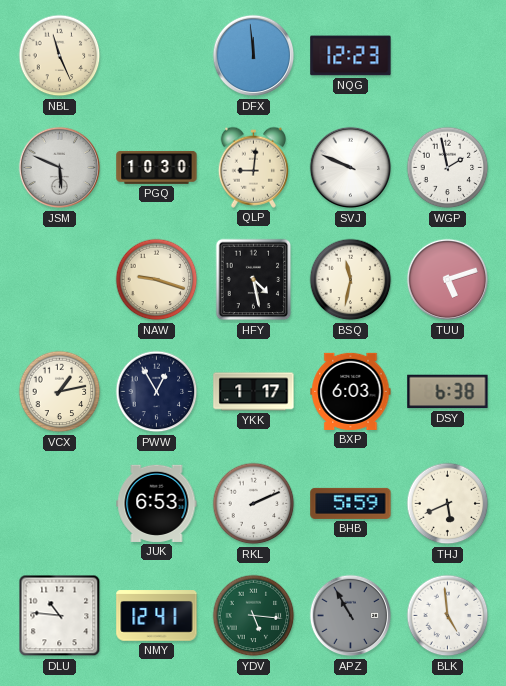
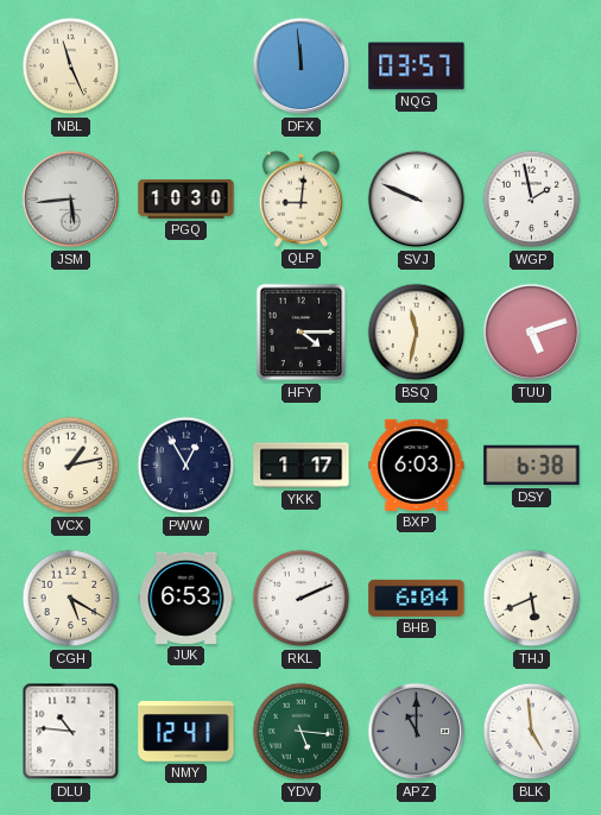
NQG: 12:23 -> 03:57 (417, 67)
JSM: 5:49 -> 5:44 (71, 200)
NAW: 9:18 -> none (157, 280)
HFY: 4:28 -> 4:15 (302, 333)
CGH: none -> 5:20 (71, 599)
BHB: 5:59 -> 6:04 (417, 598)
APZ: 10:55 -> 11:00 (417, 732)
